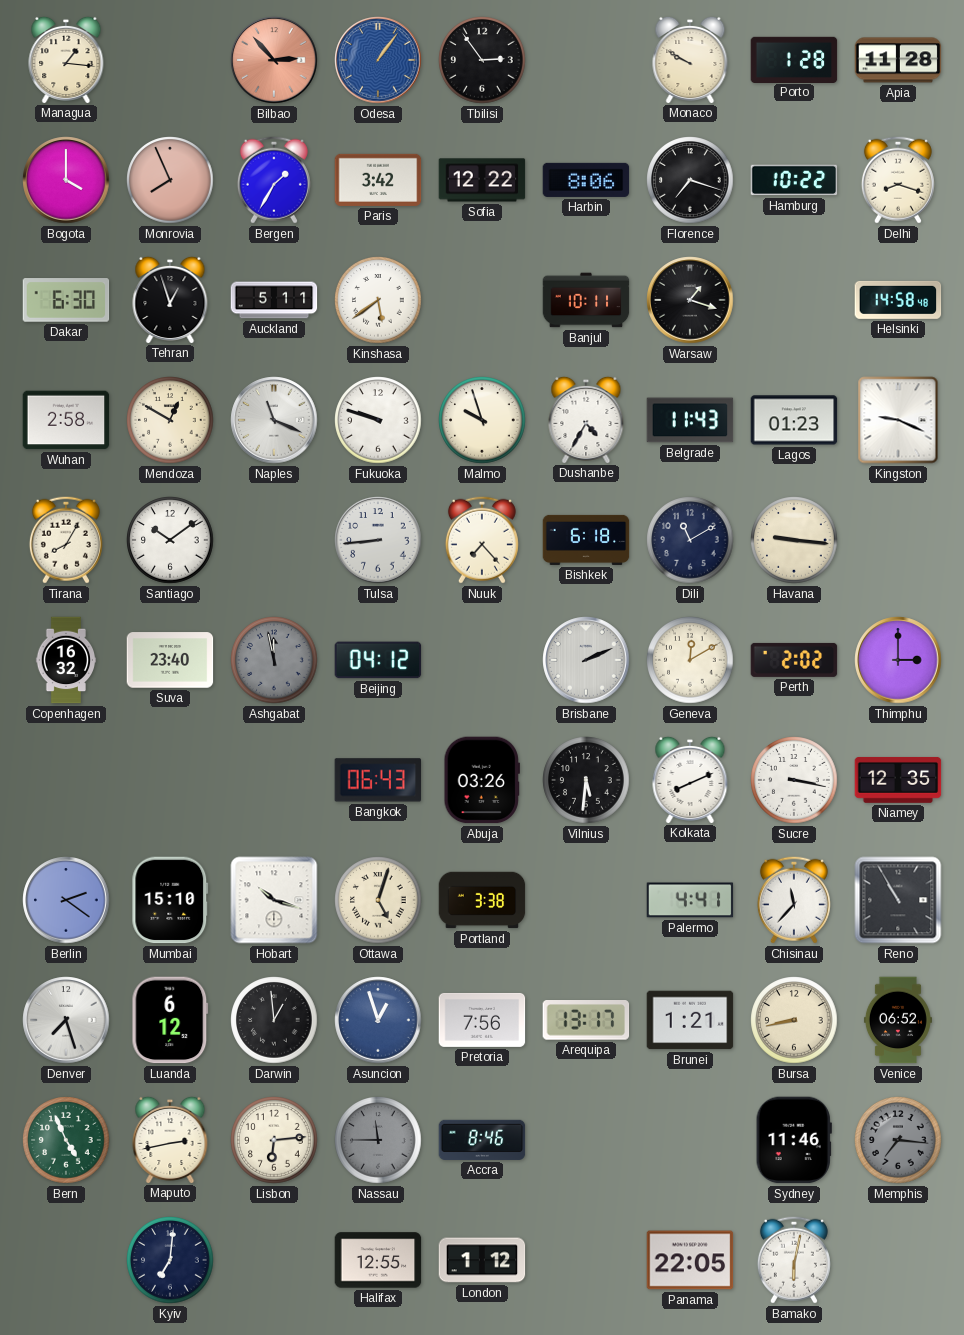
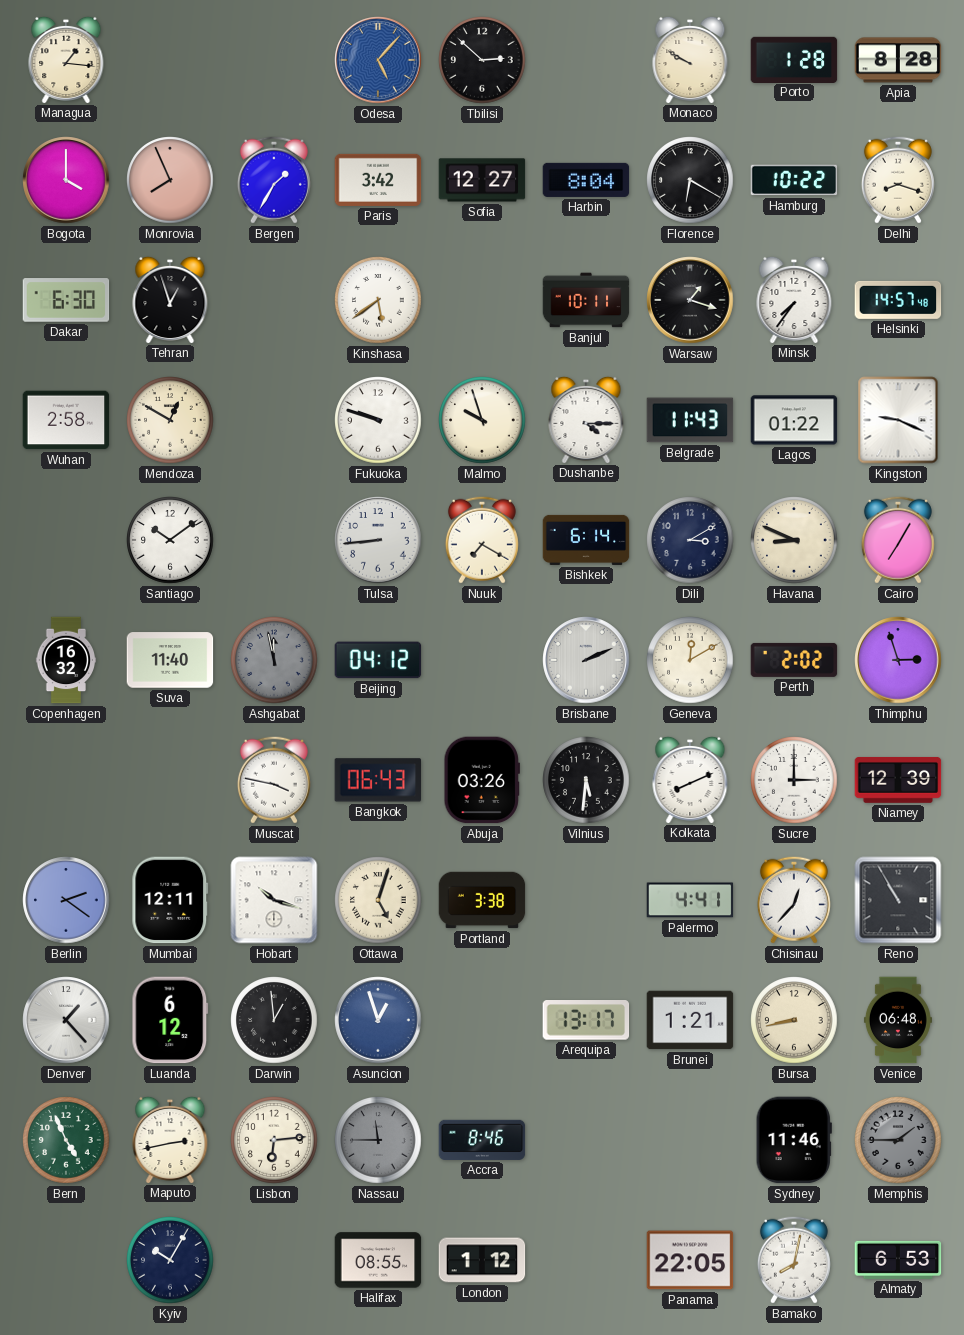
Bilbao: 2:53 -> none (274, 60)
Odesa: 1:06 -> 5:07 (378, 60)
Tbilisi: 2:54 -> 2:52 (482, 60)
Apia: 11:28 -> 8:28 (898, 60)
Sofia: 12:22 -> 12:27 (482, 180)
Harbin: 8:06 -> 8:04 (586, 180)
Florence: 7:18 -> 6:20 (690, 180)
Auckland: 5:11 -> none (274, 300)
Minsk: none -> 7:36 (794, 299)
Helsinki: 14:58 -> 14:57 (898, 300)
Naples: 11:19 -> none (274, 420)
Dushanbe: 4:35 -> 4:15 (586, 419)
Lagos: 01:23 -> 01:22 (794, 420)
Tirana: 8:05 -> none (66, 540)
Nuuk: 7:23 -> 7:20 (482, 540)
Bishkek: 6:18 -> 6:14 (586, 540)
Dili: 11:10 -> 3:10 (690, 540)
Havana: 9:16 -> 8:49 (794, 540)
Cairo: none -> 7:05 (898, 540)
Suva: 23:40 -> 11:40 (170, 660)
Thimphu: 3:00 -> 2:57 (898, 660)
Muscat: none -> 3:47 (274, 780)
Sucre: 3:17 -> 3:00 (794, 780)
Niamey: 12:35 -> 12:39 (898, 780)
Mumbai: 15:10 -> 12:11 (170, 900)
Chisinau: 11:37 -> 12:37 (794, 900)
Denver: 7:27 -> 1:23 (66, 1020)
Pretoria: 7:56 -> none (482, 1020)
Venice: 06:52 -> 06:48 (898, 1020)
Memphis: 7:16 -> 1:45 (898, 1140)
Kyiv: 7:01 -> 10:05 (170, 1260)
Halifax: 12:55 -> 08:55 (378, 1260)
Bamako: 6:02 -> 8:02 (794, 1260)
Almaty: none -> 6:53 (898, 1260)
